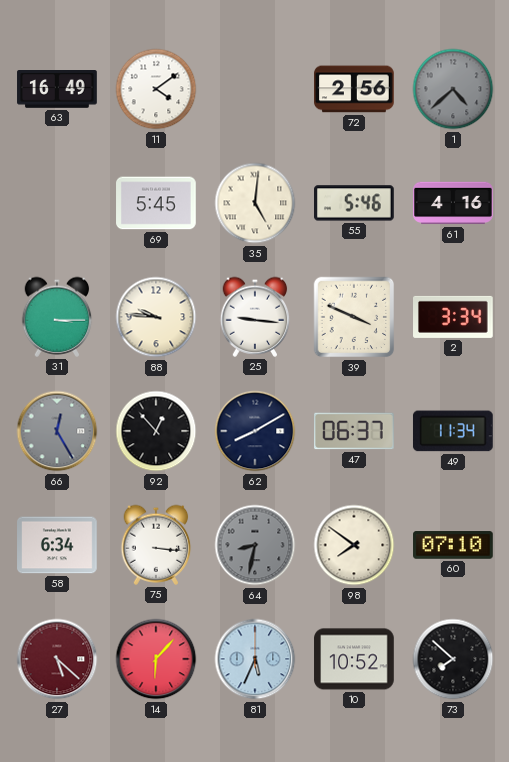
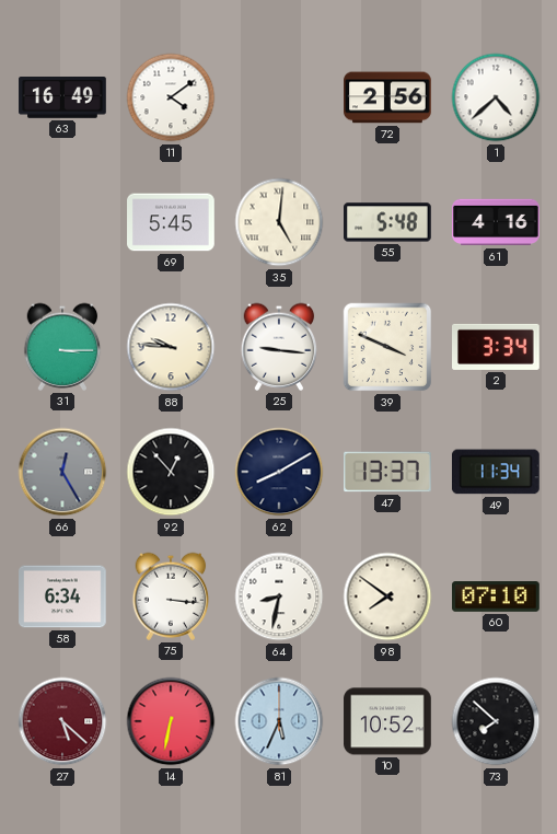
1 dial: grey -> white (496, 97)
55: 5:46 -> 5:48 (388, 222)
47: 06:37 -> 13:37 (387, 472)
64 dial: grey -> white (279, 596)
14: 6:07 -> 6:32 (171, 721)
